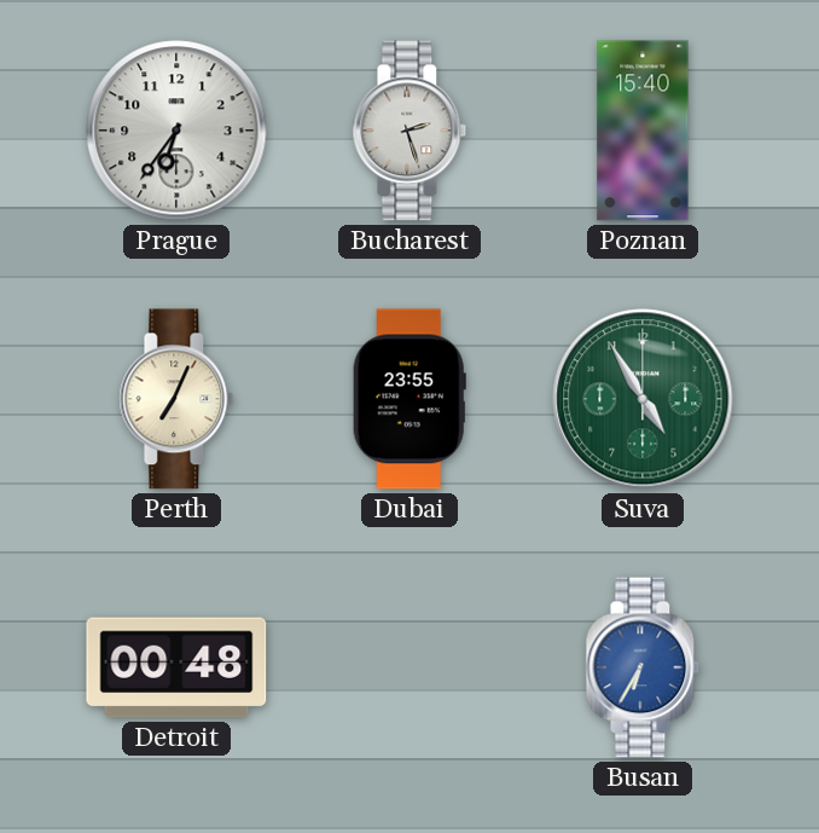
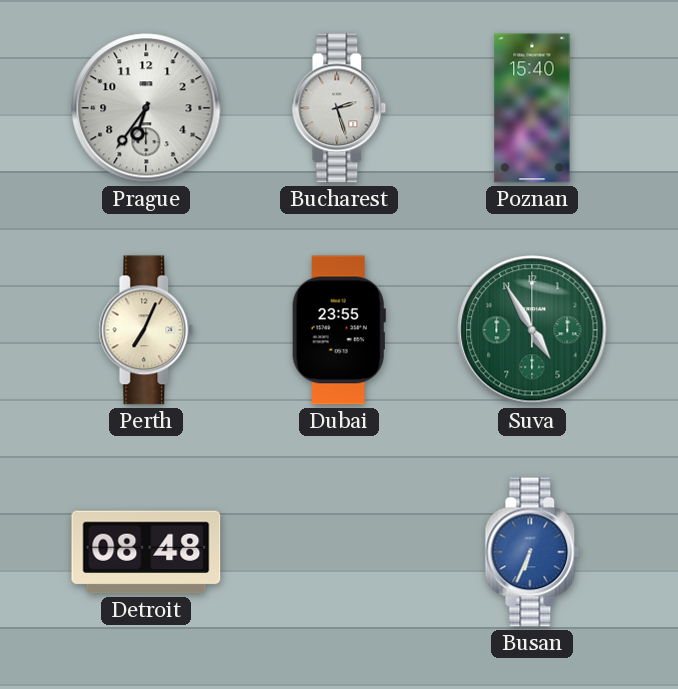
Detroit: 00:48 -> 08:48 (146, 552)
Busan: 6:35 -> 6:34 (532, 552)
